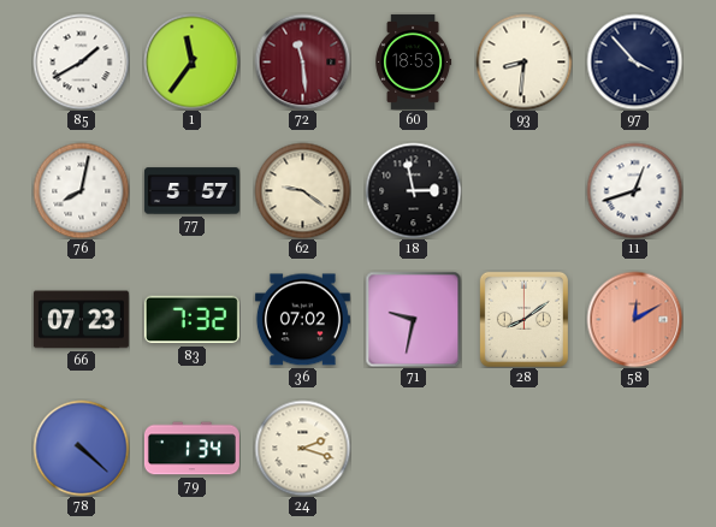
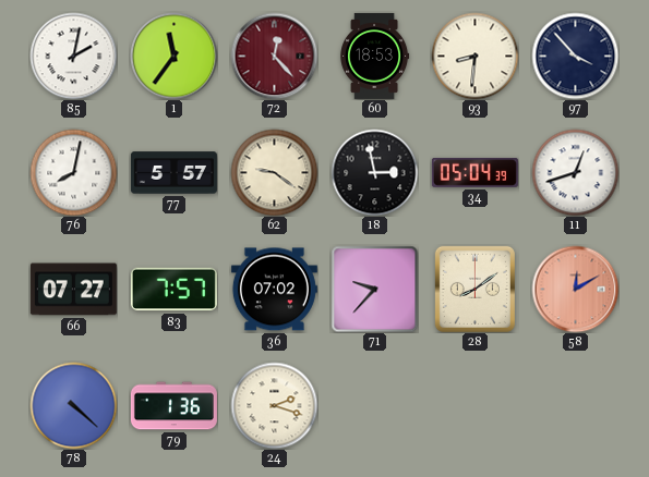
85: 1:40 -> 2:02 (73, 56)
72: 11:29 -> 12:23 (274, 56)
34: none -> 05:04 (474, 172)
66: 07:23 -> 07:27 (73, 290)
83: 7:32 -> 7:57 (173, 290)
71: 9:32 -> 9:37 (374, 289)
79: 1:34 -> 1:36 (173, 406)
